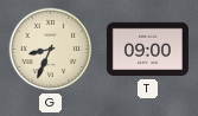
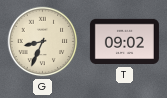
T: 09:00 -> 09:02 (124, 42)
